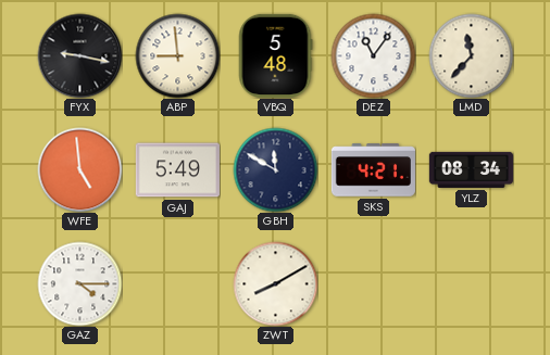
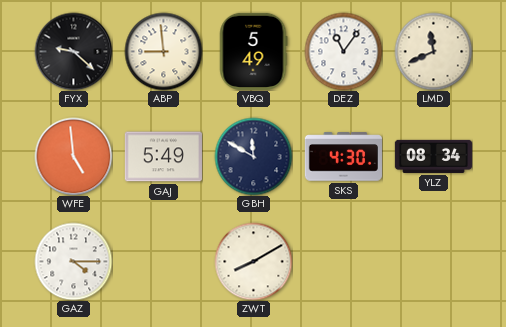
FYX: 9:17 -> 9:22 (73, 51)
VBQ: 5:48 -> 5:49 (253, 51)
LMD: 11:37 -> 11:41 (433, 51)
SKS: 4:21 -> 4:30 (343, 157)
